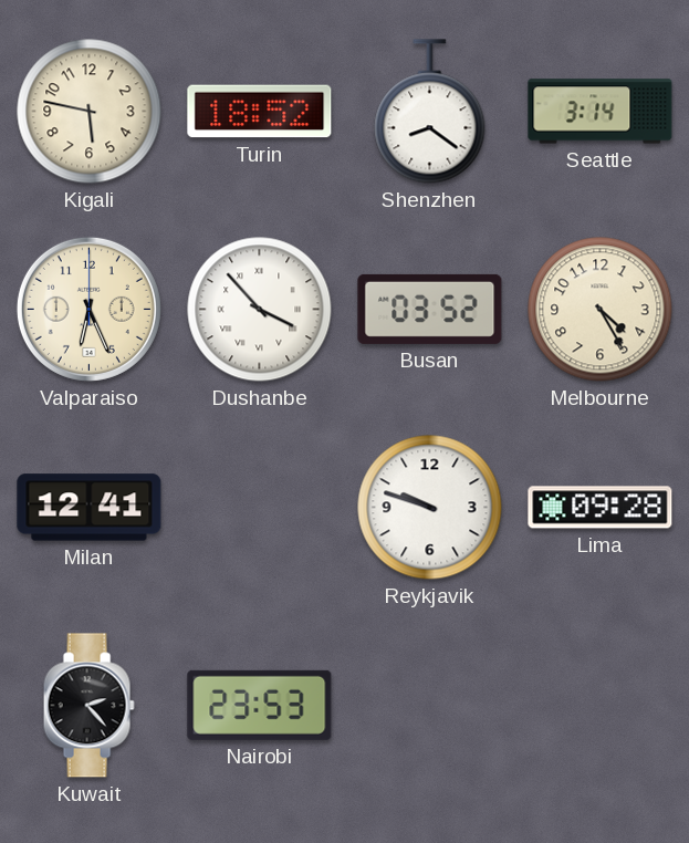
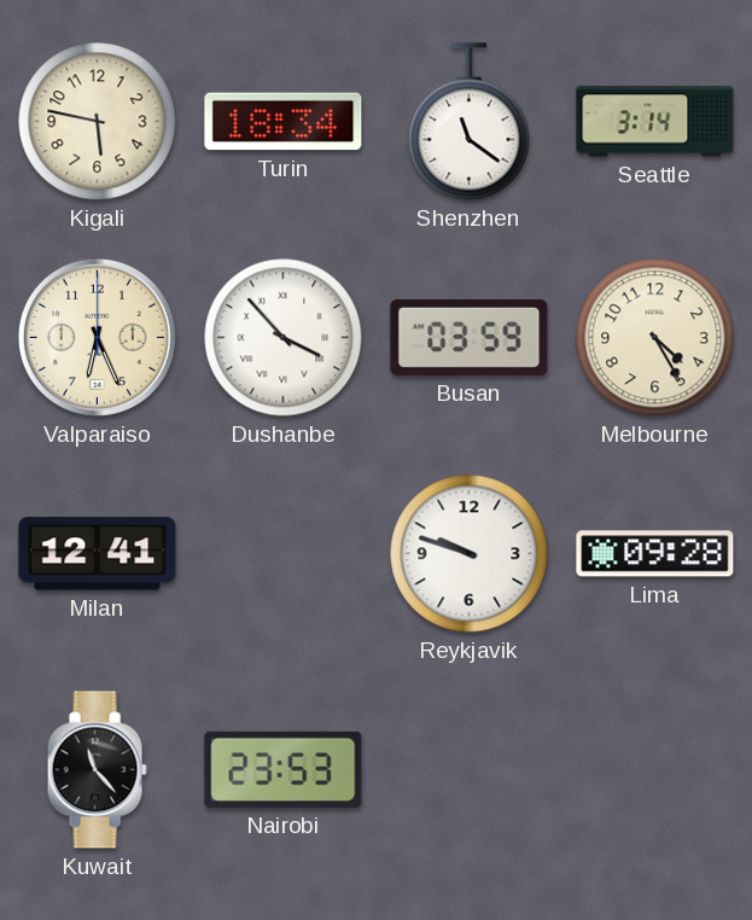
Turin: 18:52 -> 18:34 (284, 122)
Shenzhen: 8:21 -> 11:21 (470, 122)
Busan: 03:52 -> 03:59 (470, 337)
Kuwait: 2:23 -> 11:23 (97, 770)
